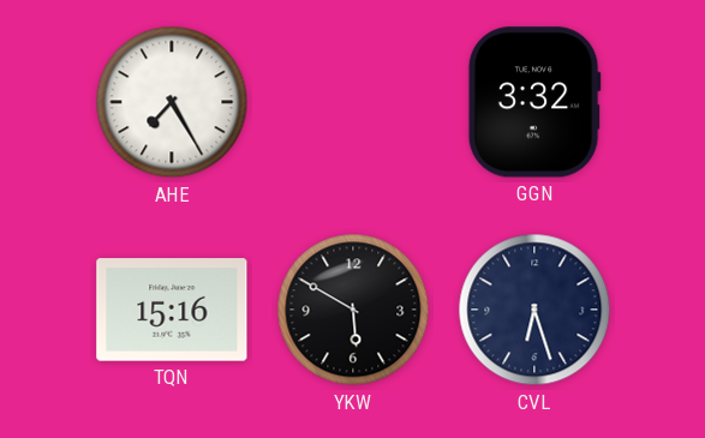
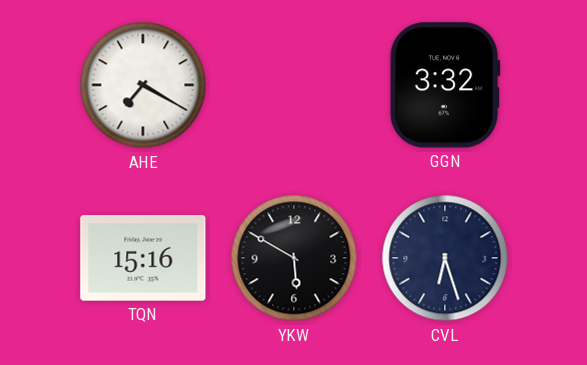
AHE: 7:25 -> 7:20 (143, 85)
